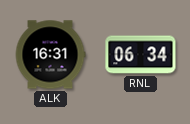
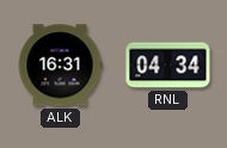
RNL: 06:34 -> 04:34 (168, 66)
